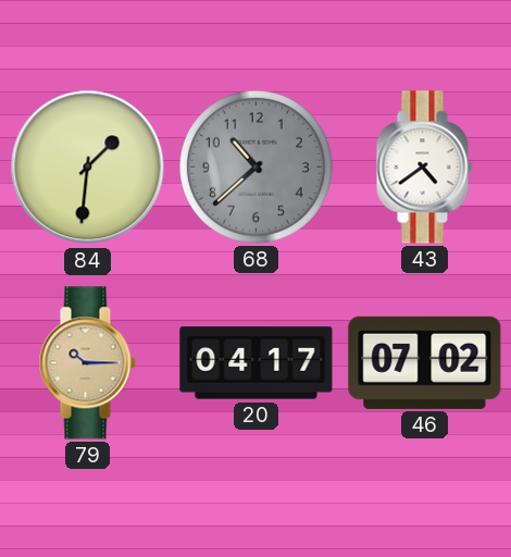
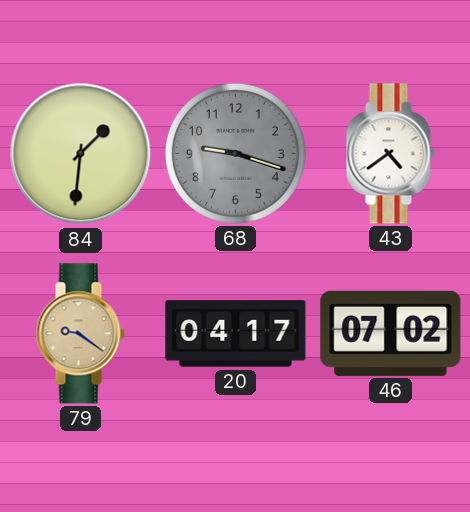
68: 10:38 -> 9:18 (235, 153)
79: 10:15 -> 9:21 (80, 334)
